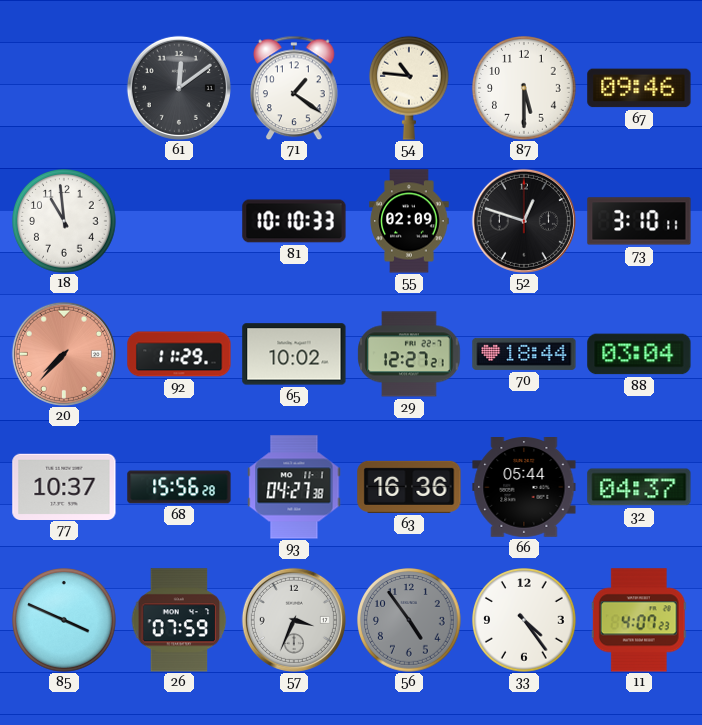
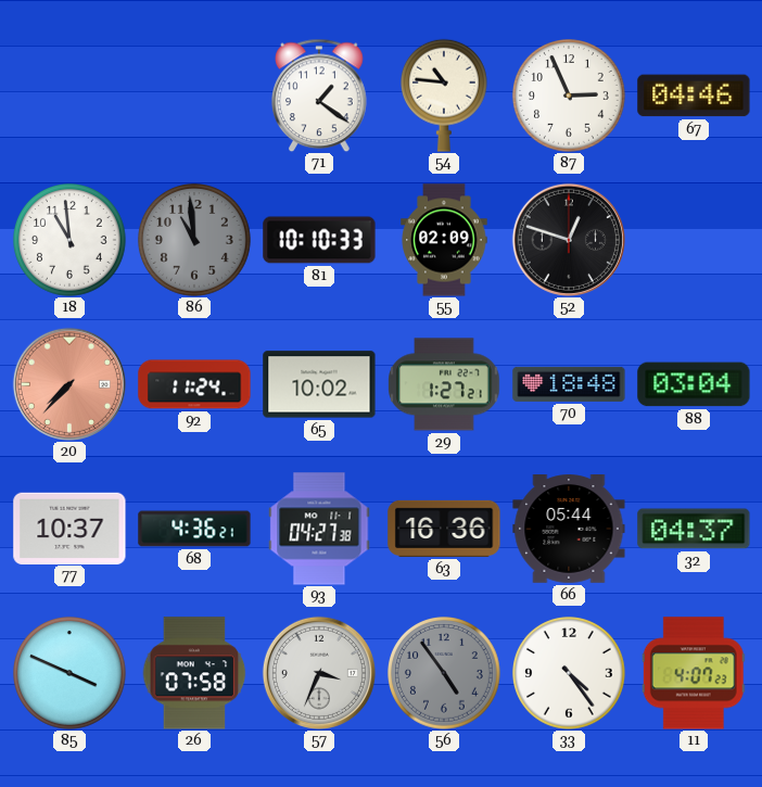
61: 12:09 -> none (179, 88)
87: 5:30 -> 2:56 (570, 97)
67: 09:46 -> 04:46 (694, 96)
86: none -> 10:59 (195, 241)
73: 3:10 -> none (639, 221)
92: 11:29 -> 11:24 (194, 384)
29: 12:27 -> 1:27 (444, 384)
70: 18:44 -> 18:48 (569, 384)
68: 15:56 -> 4:36 (194, 529)
26: 07:59 -> 07:58 (194, 673)
